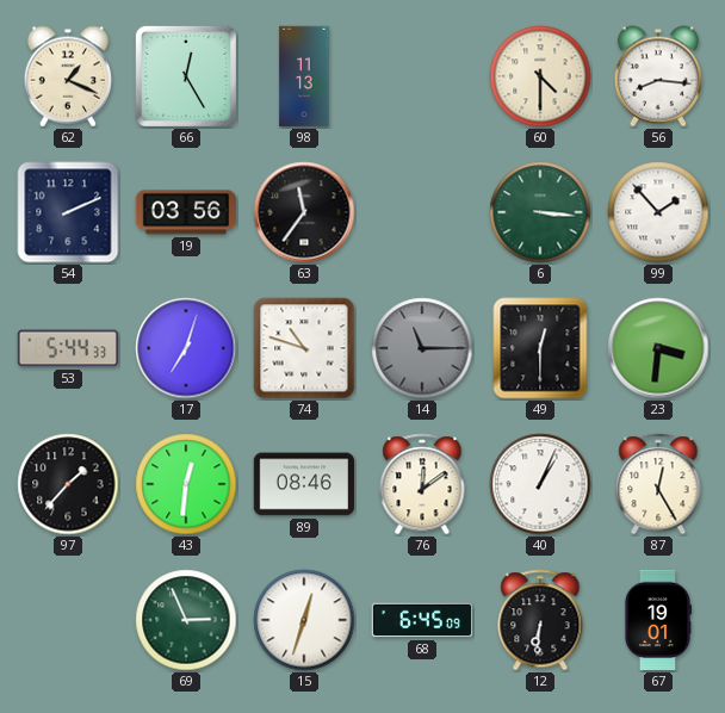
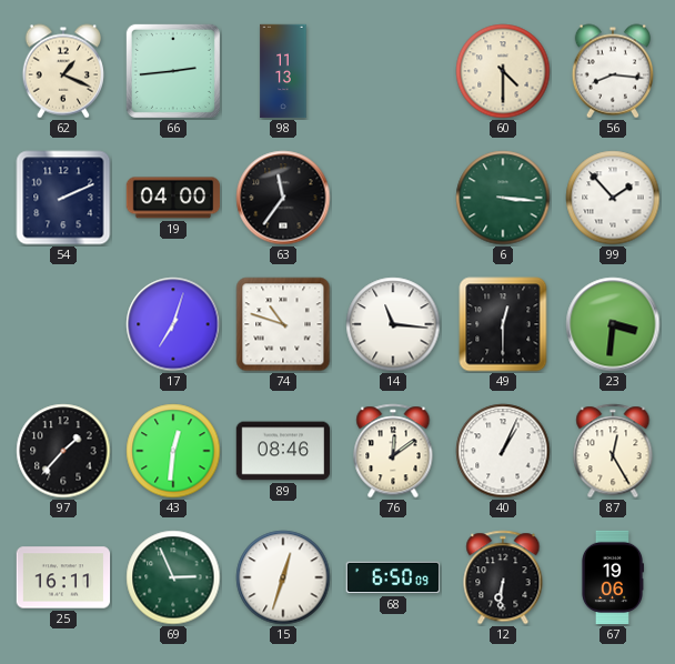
66: 12:25 -> 2:44 (173, 71)
19: 03:56 -> 04:00 (173, 198)
53: 5:44 -> none (67, 348)
14: 11:15 -> 11:16 (393, 324)
14 dial: grey -> white (393, 324)
25: none -> 16:11 (63, 577)
68: 6:45 -> 6:50 (393, 577)
67: 19:01 -> 19:06 (612, 577)
